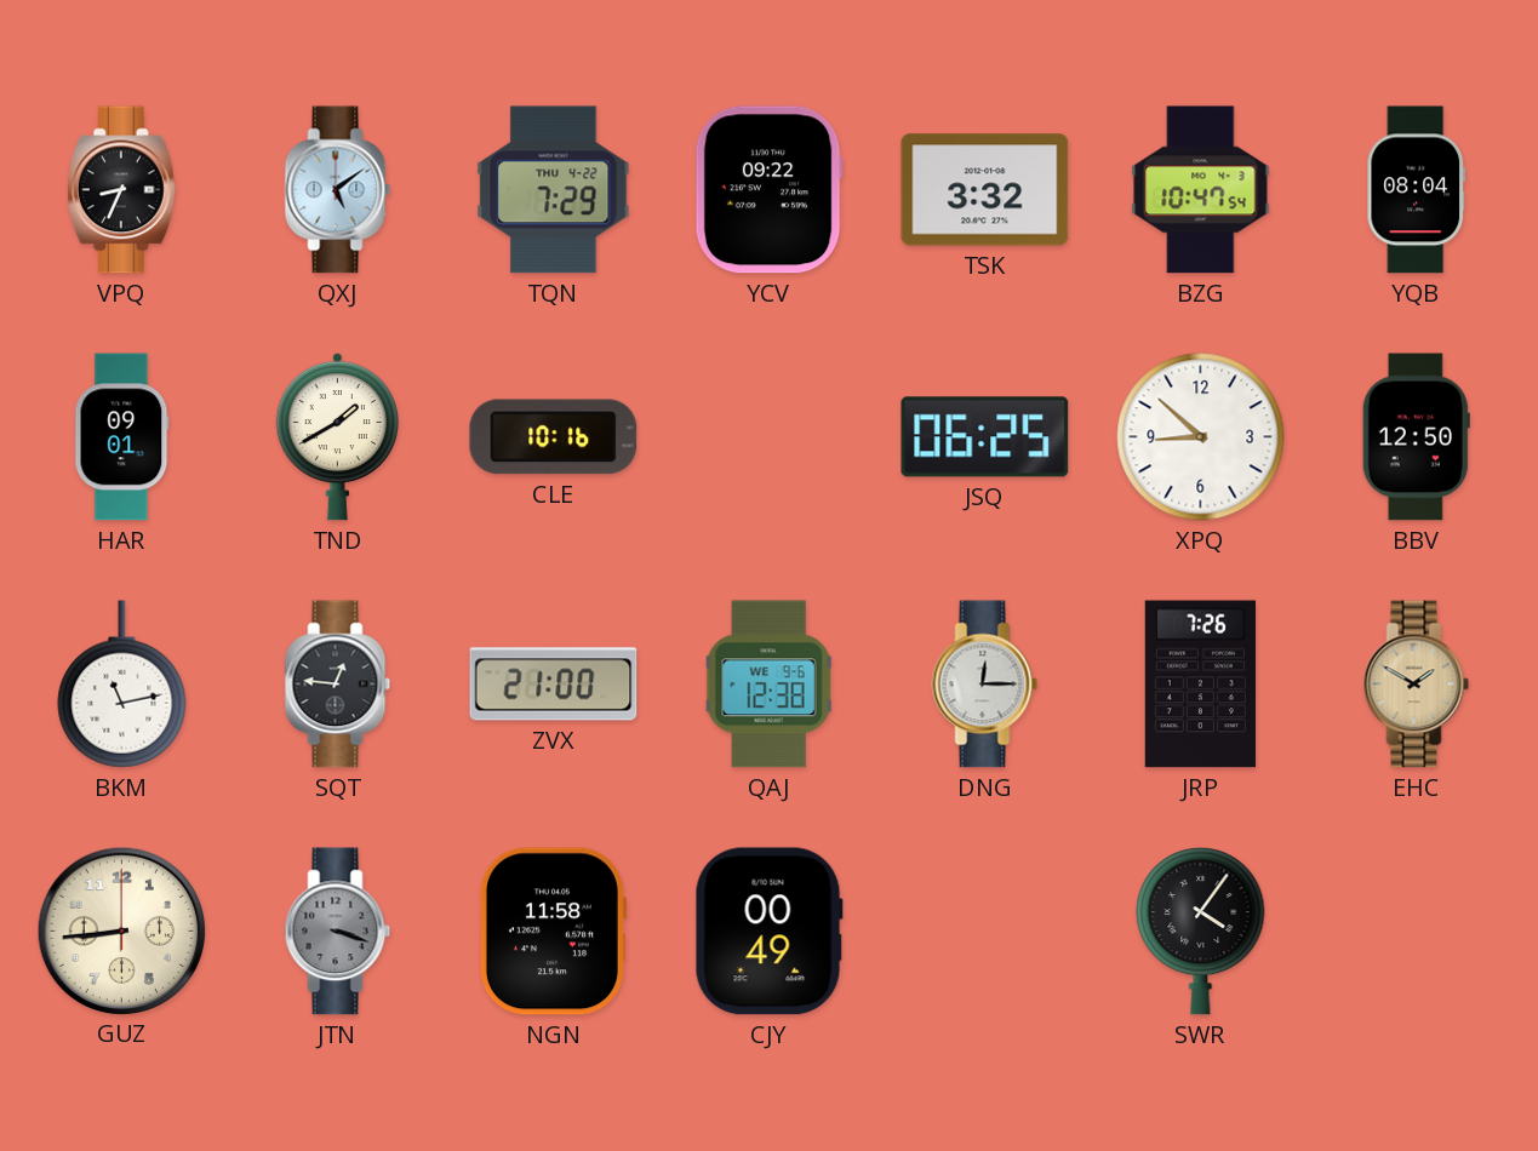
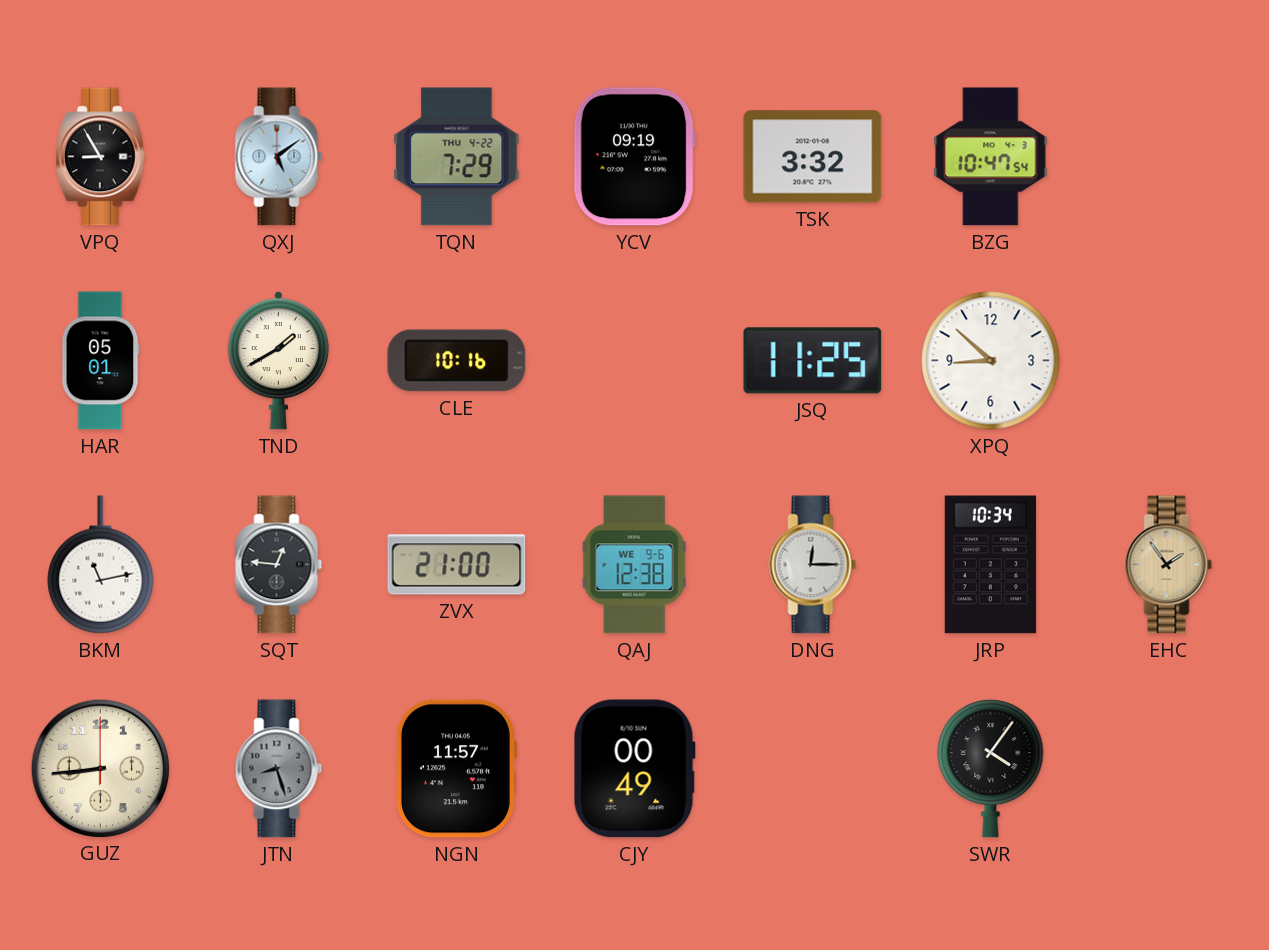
VPQ: 8:34 -> 8:55 (100, 157)
YCV: 09:22 -> 09:19 (634, 157)
YQB: 08:04 -> none (1417, 190)
HAR: 09:01 -> 05:01 (101, 361)
JSQ: 06:25 -> 11:25 (813, 361)
BBV: 12:50 -> none (1416, 437)
JRP: 7:26 -> 10:34 (990, 565)
EHC: 1:50 -> 1:54 (1169, 565)
JTN: 3:18 -> 8:27 (279, 769)
NGN: 11:58 -> 11:57 (456, 769)
